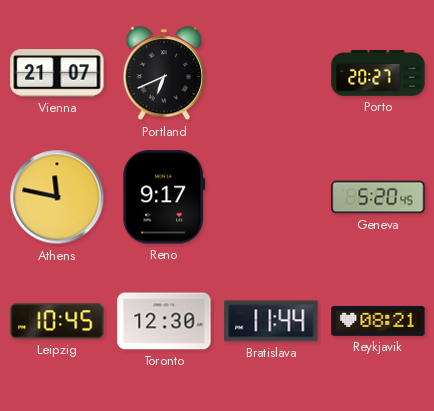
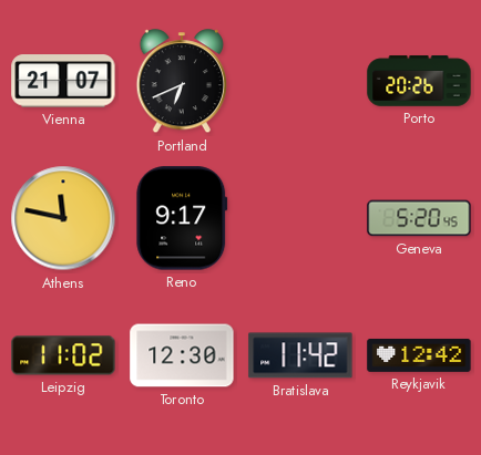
Porto: 20:27 -> 20:26 (419, 81)
Leipzig: 10:45 -> 11:02 (63, 355)
Bratislava: 11:44 -> 11:42 (300, 355)
Reykjavik: 08:21 -> 12:42 (419, 355)
